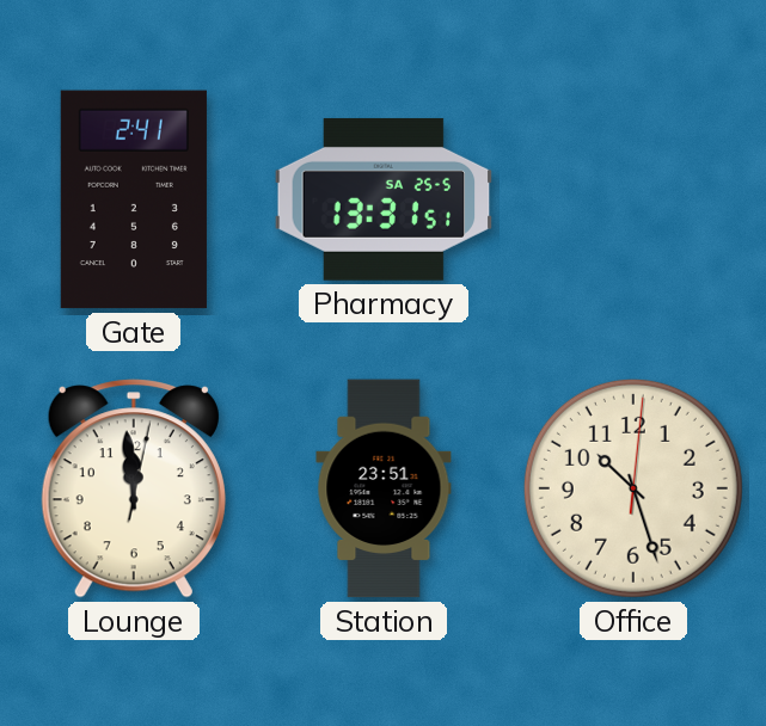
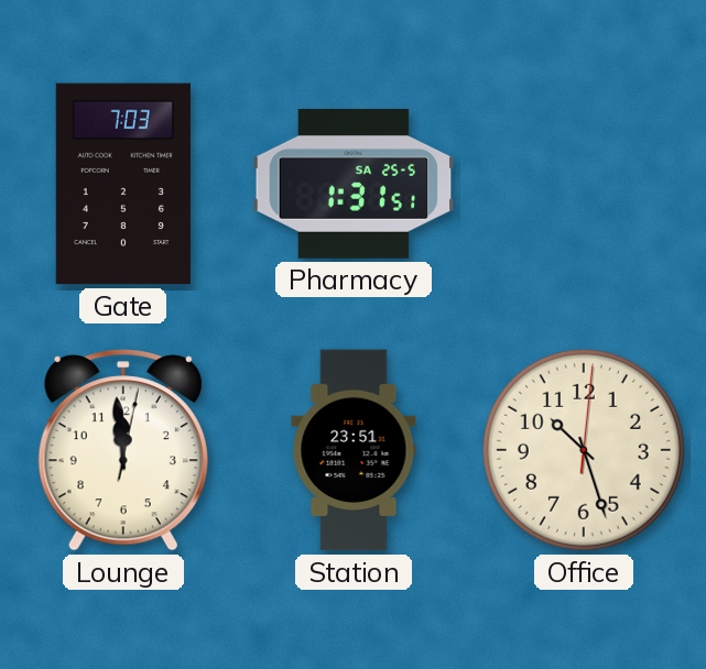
Gate: 2:41 -> 7:03 (123, 184)
Pharmacy: 13:31 -> 1:31 (354, 184)
